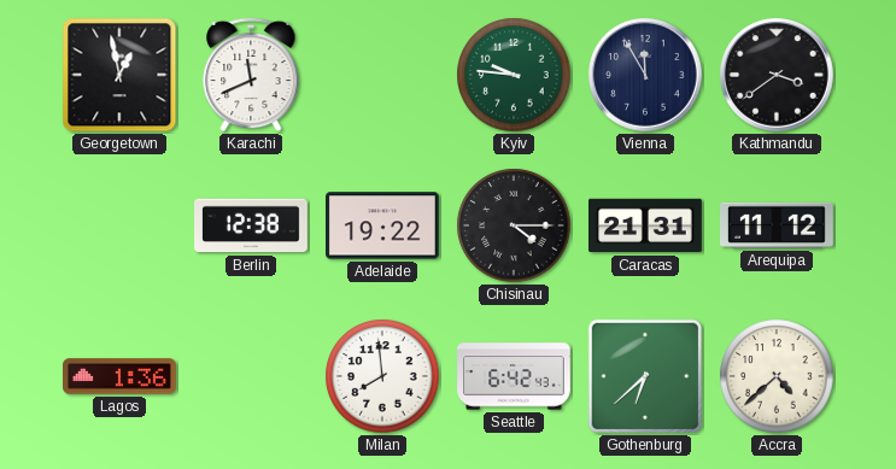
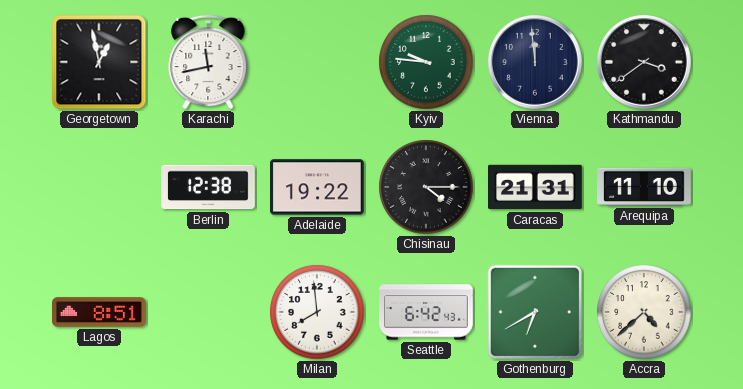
Karachi: 11:41 -> 11:43 (208, 62)
Vienna: 11:55 -> 11:59 (535, 62)
Arequipa: 11:12 -> 11:10 (645, 187)
Lagos: 1:36 -> 8:51 (99, 312)
Gothenburg: 6:38 -> 6:40 (535, 312)
